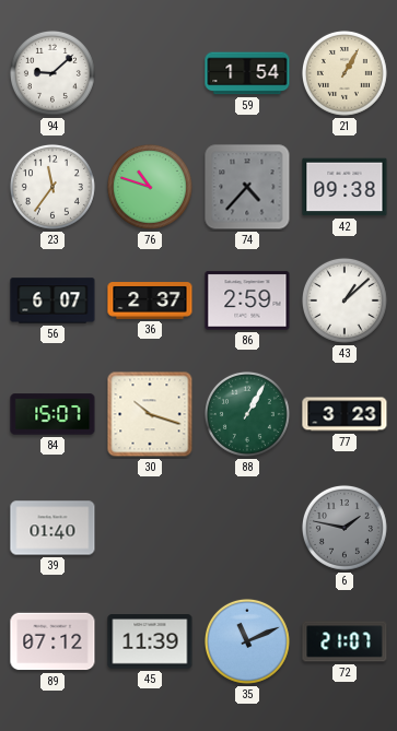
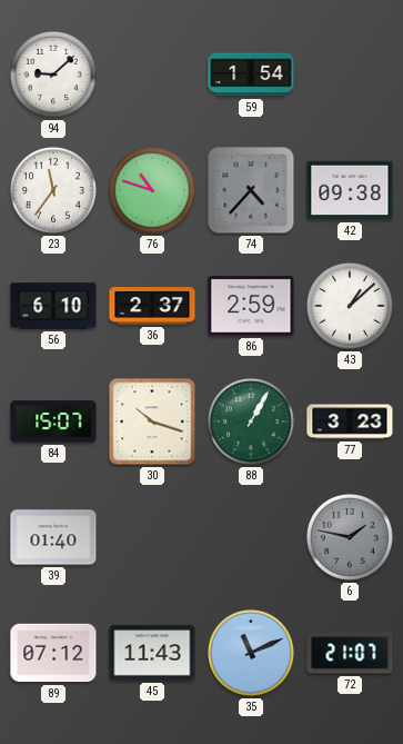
21: 1:05 -> none (345, 73)
56: 6:07 -> 6:10 (53, 306)
45: 11:39 -> 11:43 (152, 653)
